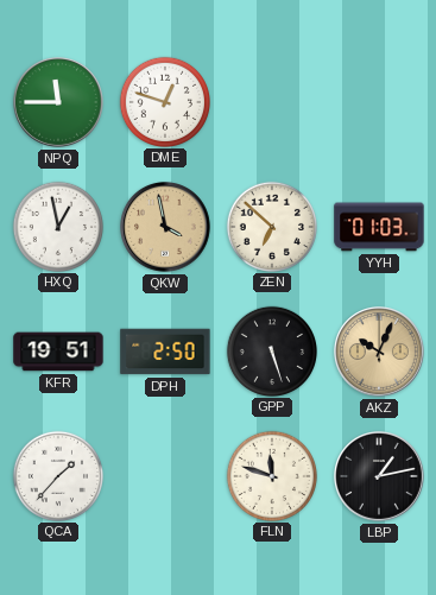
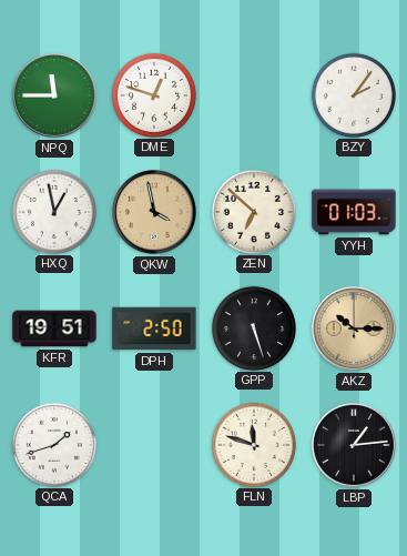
BZY: none -> 2:06 (353, 94)
AKZ: 10:04 -> 10:15 (355, 330)
QCA: 1:37 -> 1:42 (53, 444)
LBP: 1:13 -> 1:14 (355, 446)
